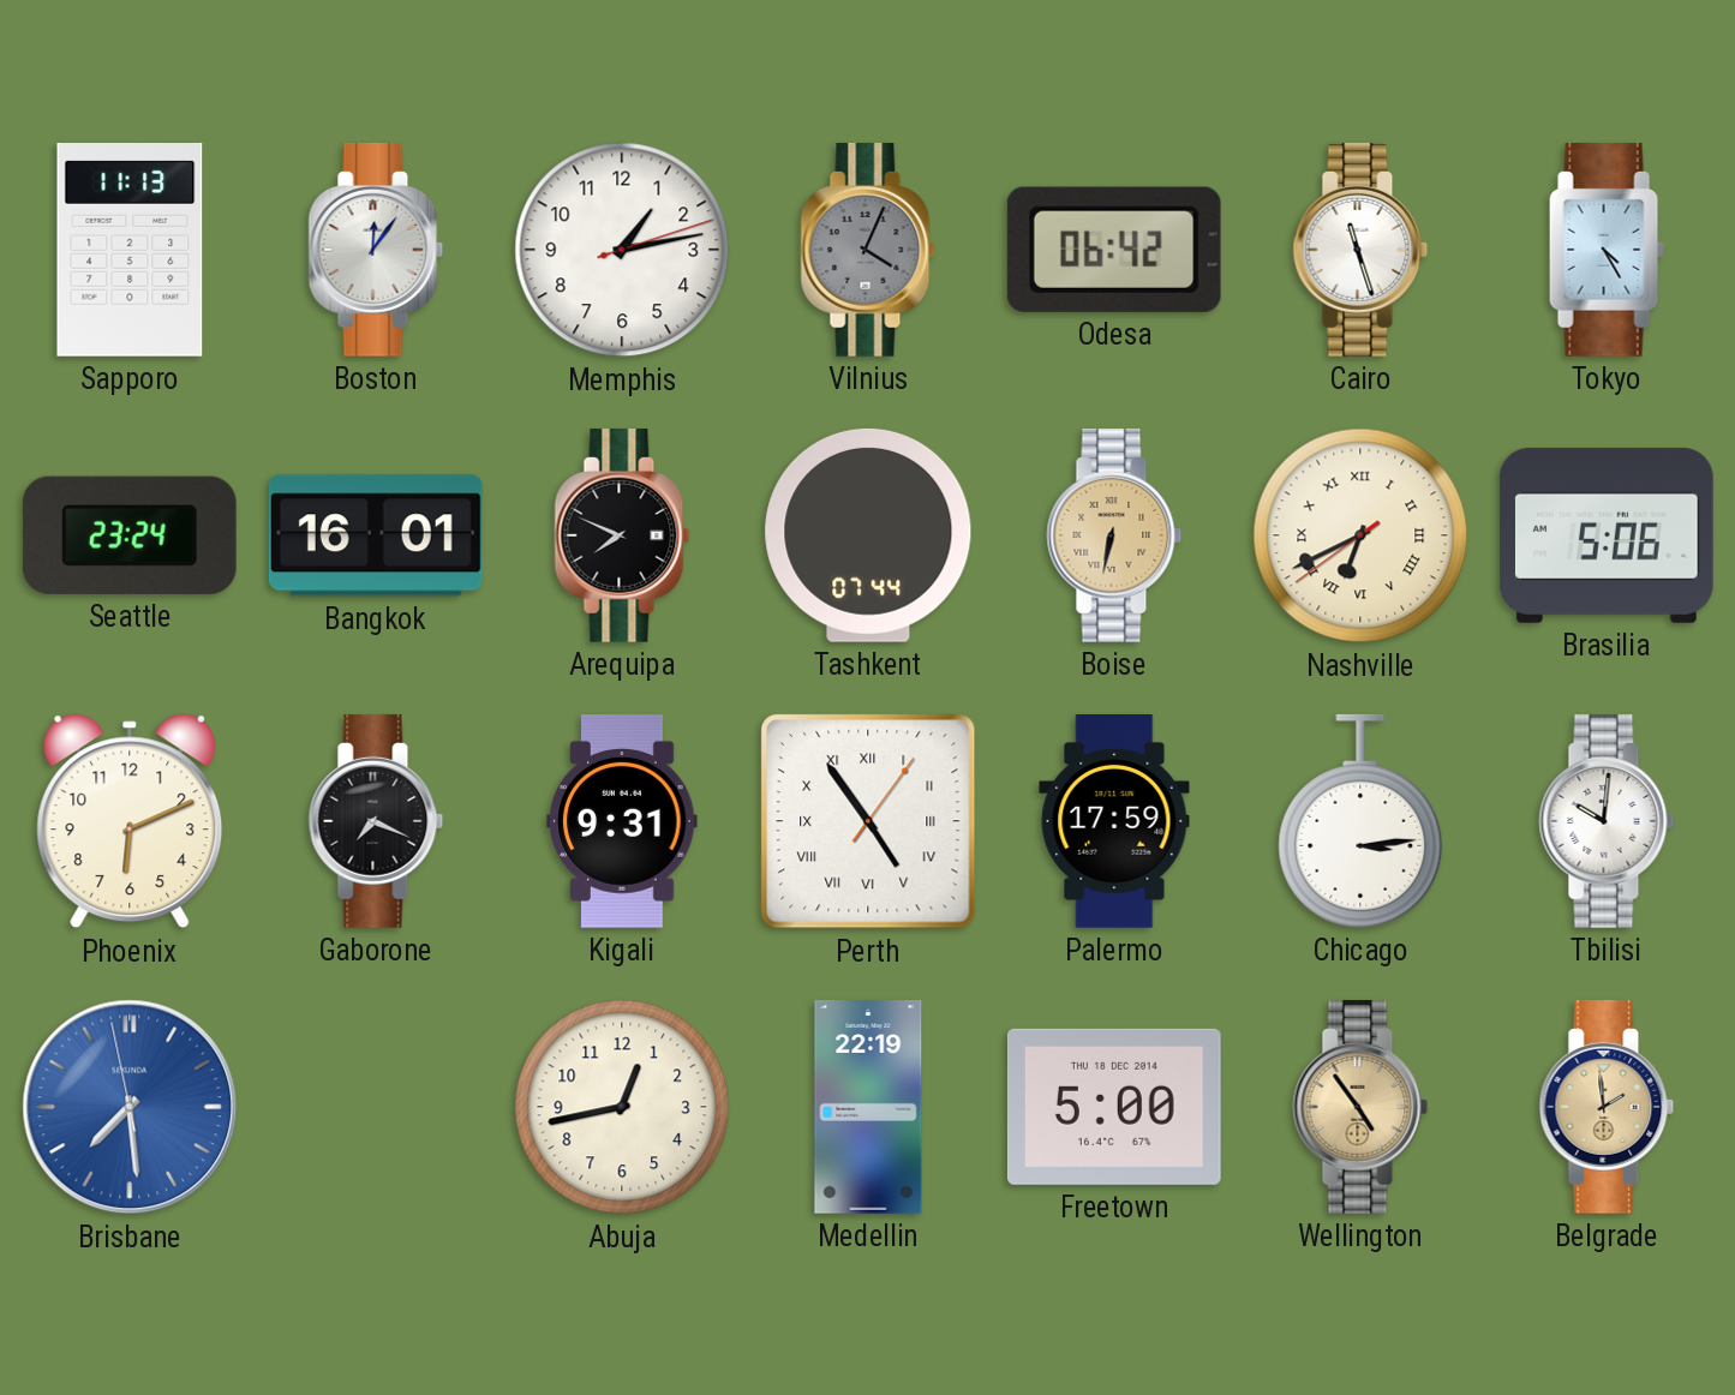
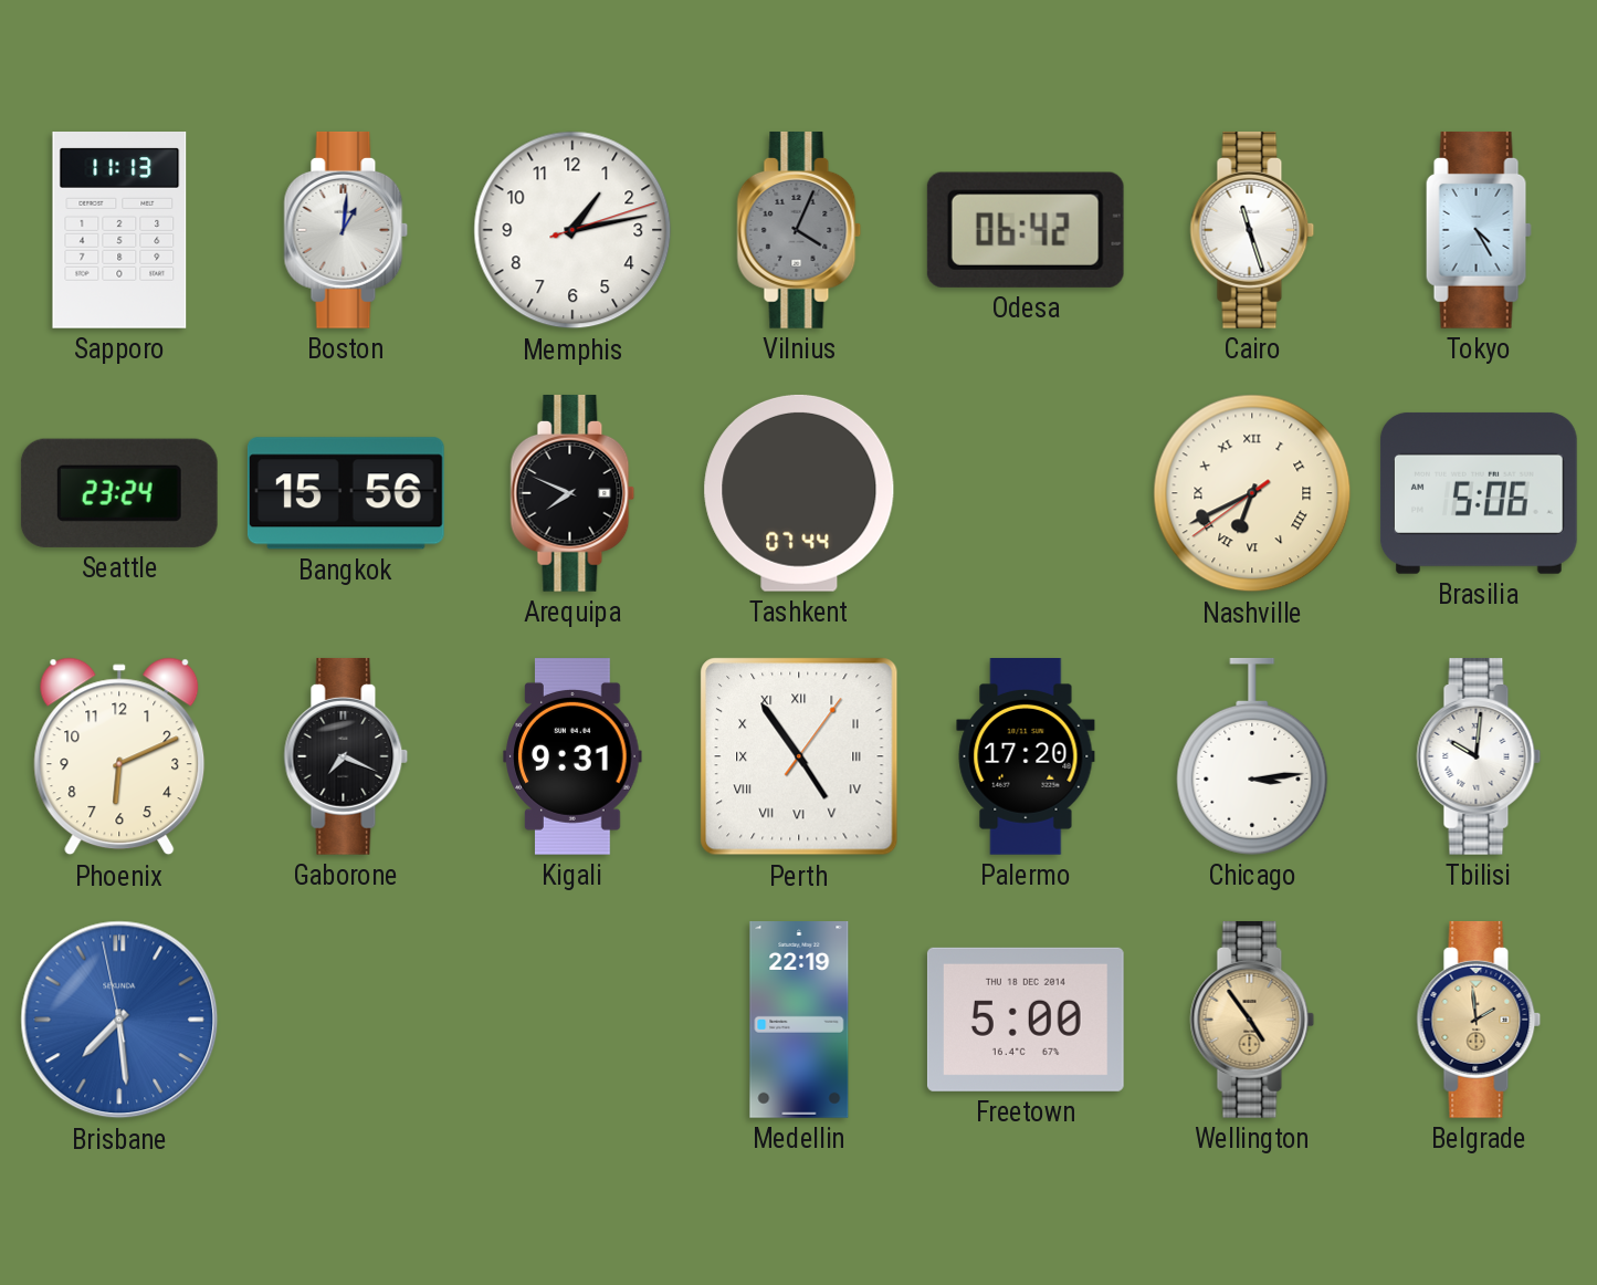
Boston: 12:06 -> 1:01 (346, 230)
Bangkok: 16:01 -> 15:56 (346, 493)
Boise: 6:32 -> none (1114, 535)
Palermo: 17:59 -> 17:20 (1026, 758)
Abuja: 12:43 -> none (622, 1107)
